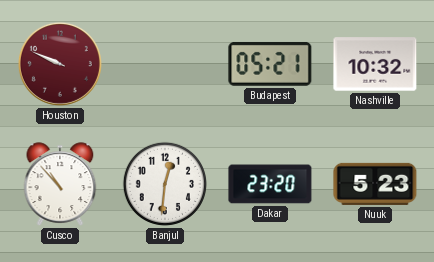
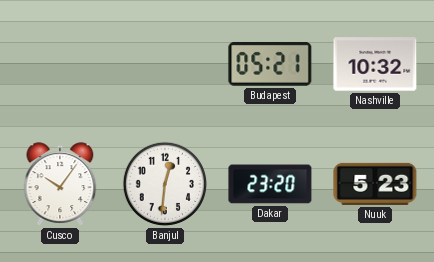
Houston: 9:49 -> none (60, 64)
Cusco: 10:53 -> 10:06 (60, 184)
